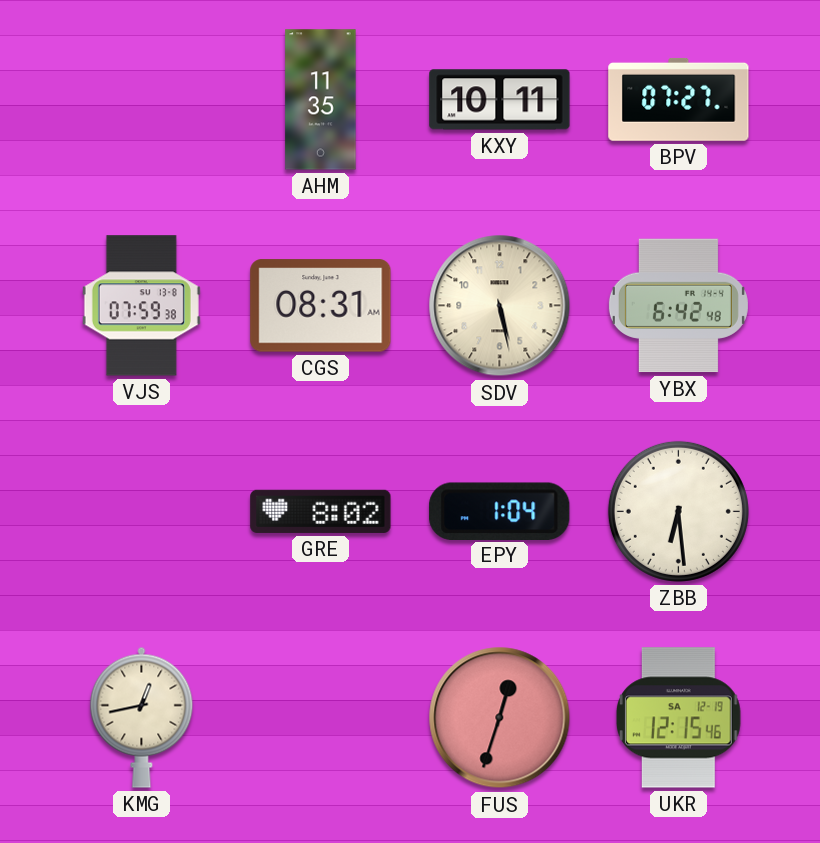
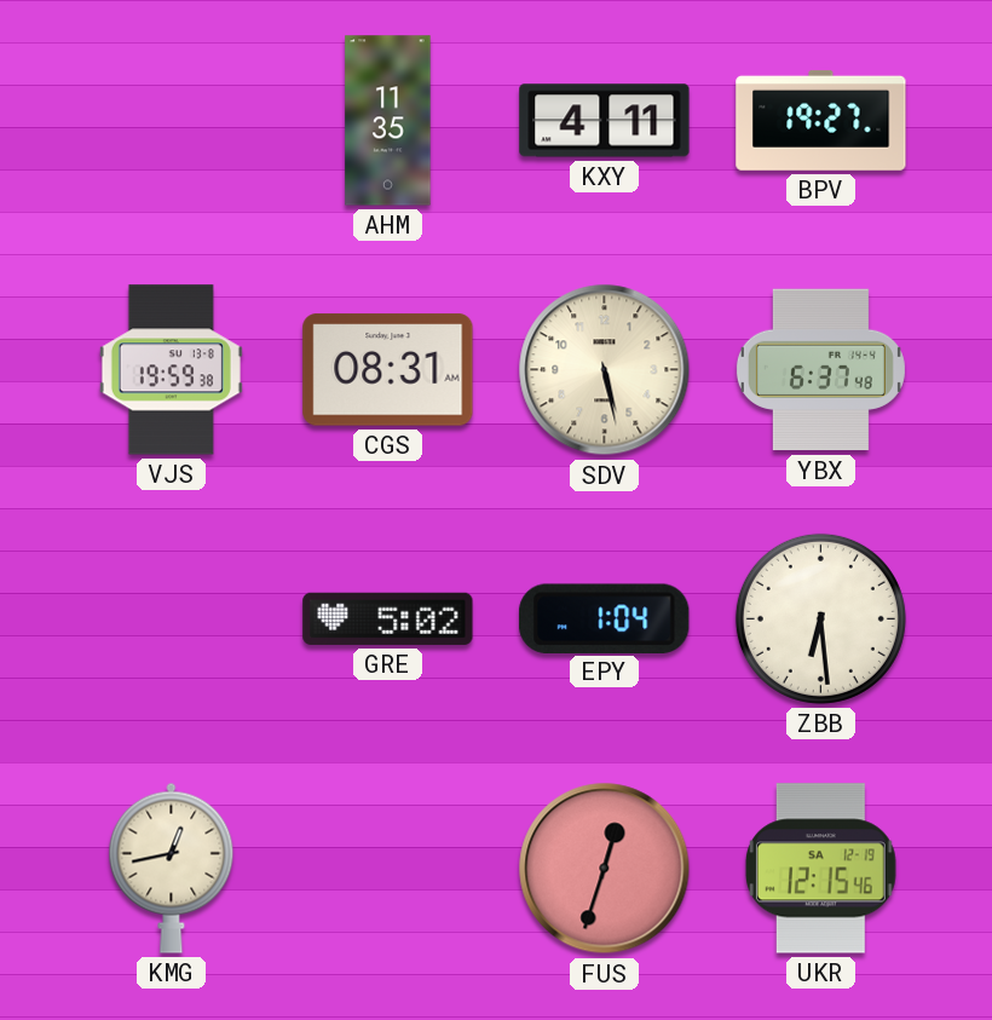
KXY: 10:11 -> 4:11 (605, 121)
BPV: 07:27 -> 19:27 (821, 120)
VJS: 07:59 -> 19:59 (171, 370)
YBX: 6:42 -> 6:37 (820, 370)
GRE: 8:02 -> 5:02 (388, 618)
